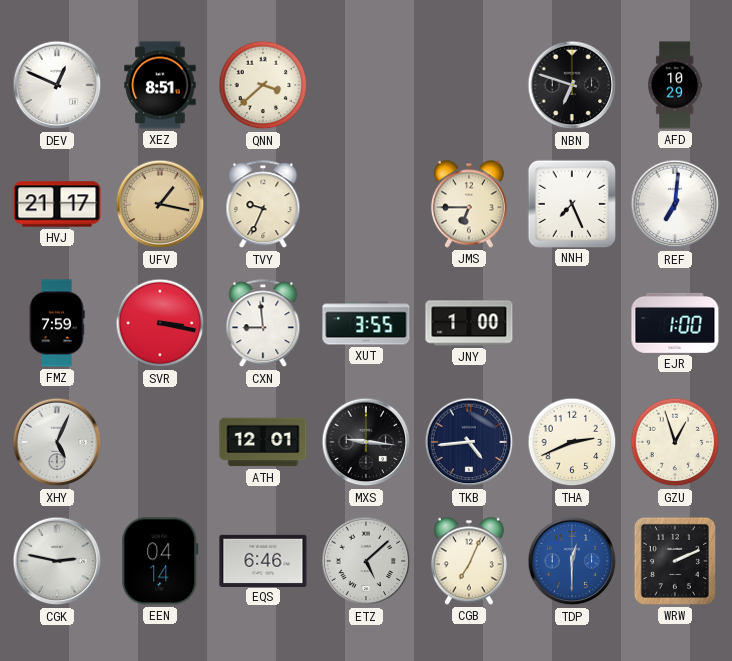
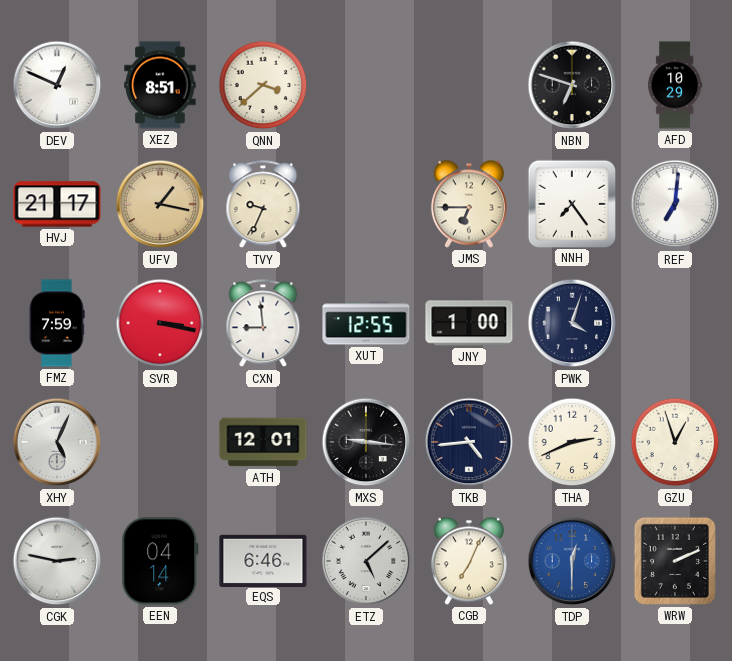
NNH: 7:26 -> 7:24 (571, 203)
XUT: 3:55 -> 12:55 (366, 323)
PWK: none -> 4:03 (572, 323)
EJR: 1:00 -> none (675, 323)
